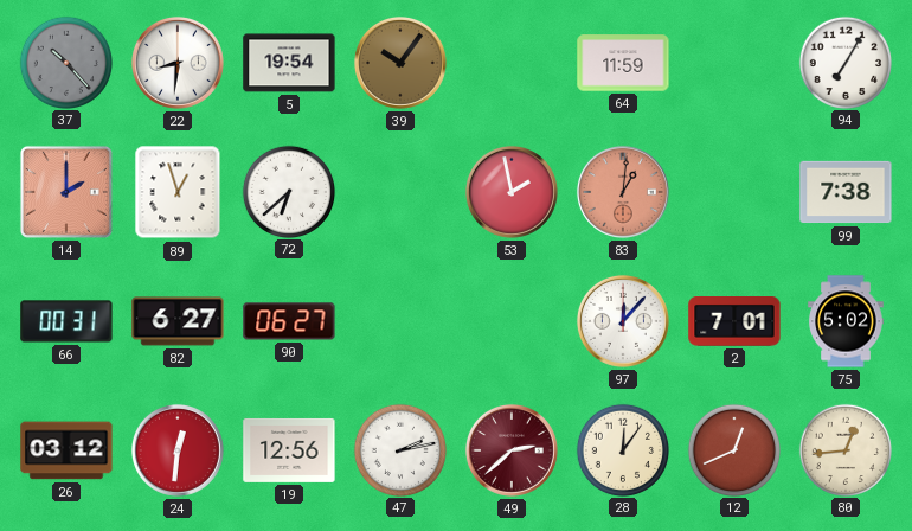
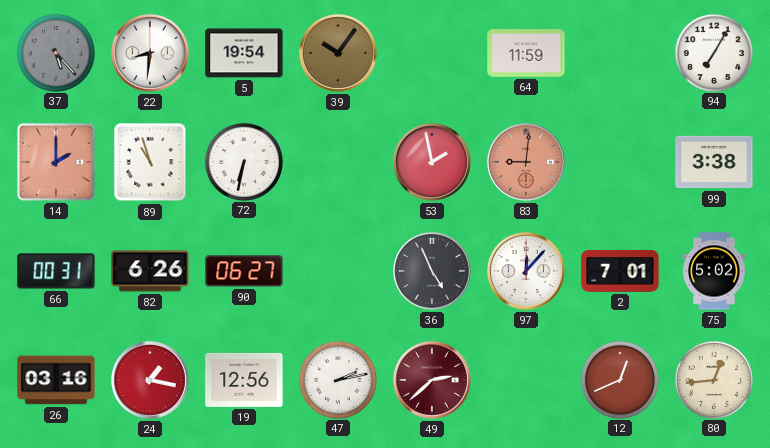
37: 10:23 -> 5:23 (55, 52)
89: 12:57 -> 10:57 (150, 162)
72: 6:38 -> 6:32 (243, 161)
83: 1:01 -> 9:01 (526, 162)
99: 7:38 -> 3:38 (714, 162)
82: 6:27 -> 6:26 (150, 271)
36: none -> 4:56 (432, 271)
26: 03:12 -> 03:16 (56, 380)
24: 12:31 -> 1:17 (150, 380)
28: 12:06 -> none (622, 449)
